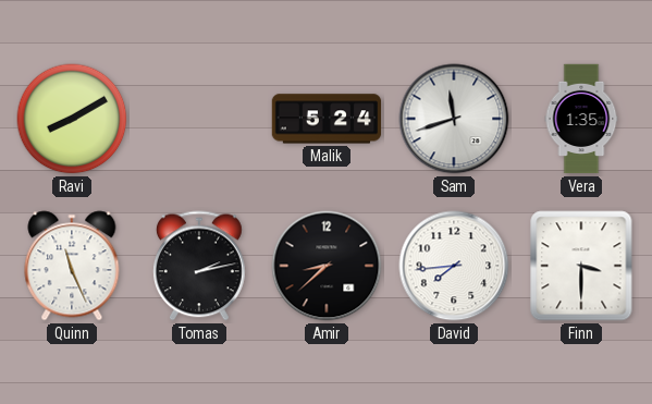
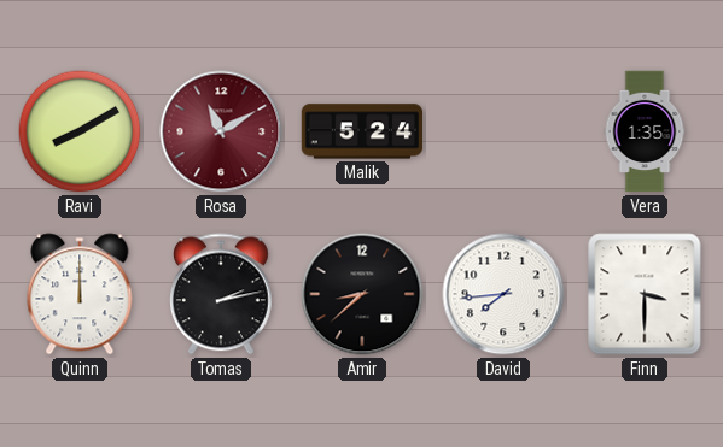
Rosa: none -> 11:10 (221, 131)
Sam: 11:42 -> none (454, 119)
Quinn: 11:26 -> 12:00 (80, 294)
